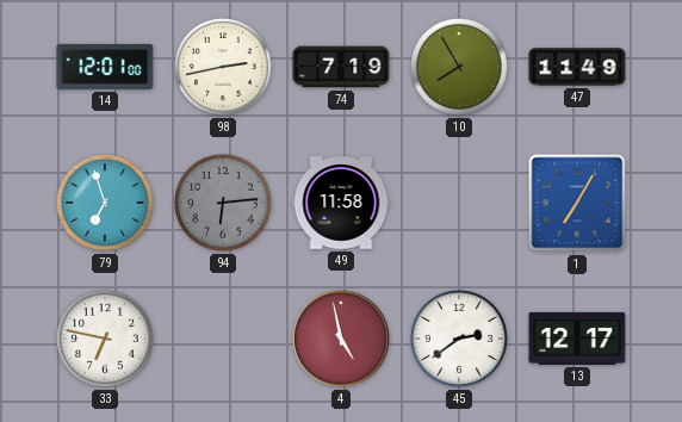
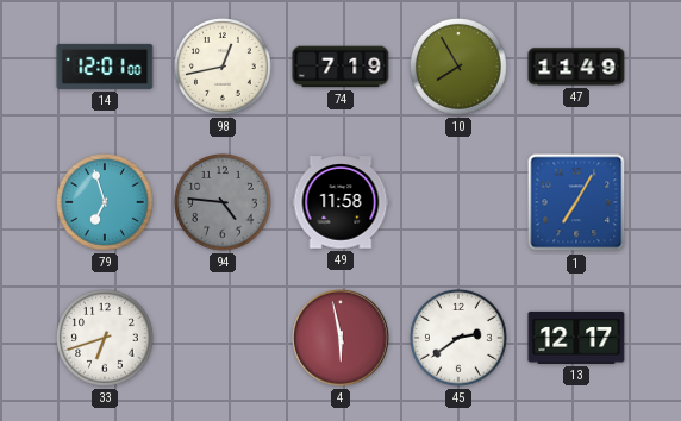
98: 2:43 -> 12:43 (224, 68)
94: 6:14 -> 4:46 (224, 203)
33: 6:47 -> 6:42 (106, 339)
4: 4:58 -> 5:58 (340, 338)
